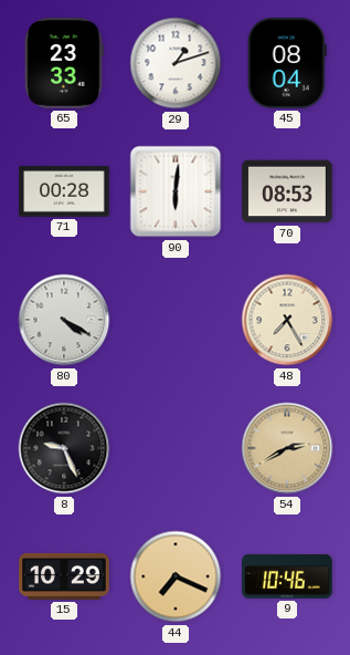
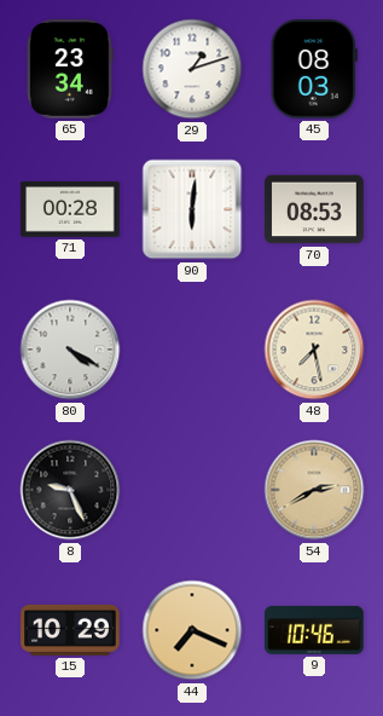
65: 23:33 -> 23:34 (70, 70)
45: 08:04 -> 08:03 (314, 70)
48: 7:25 -> 7:28 (314, 350)
